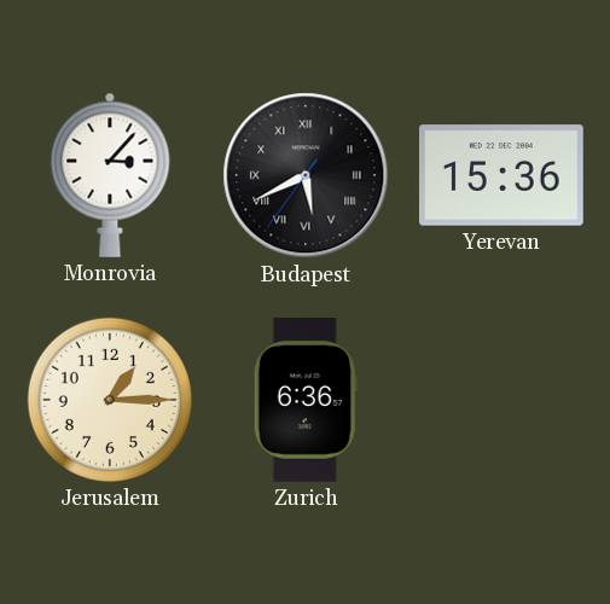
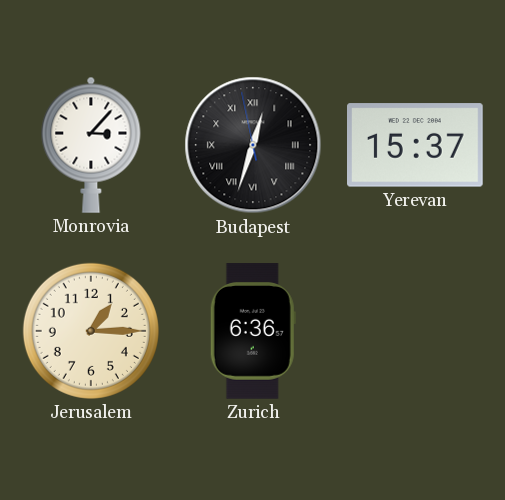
Budapest: 5:40 -> 12:32 (253, 145)
Yerevan: 15:36 -> 15:37 (416, 145)
